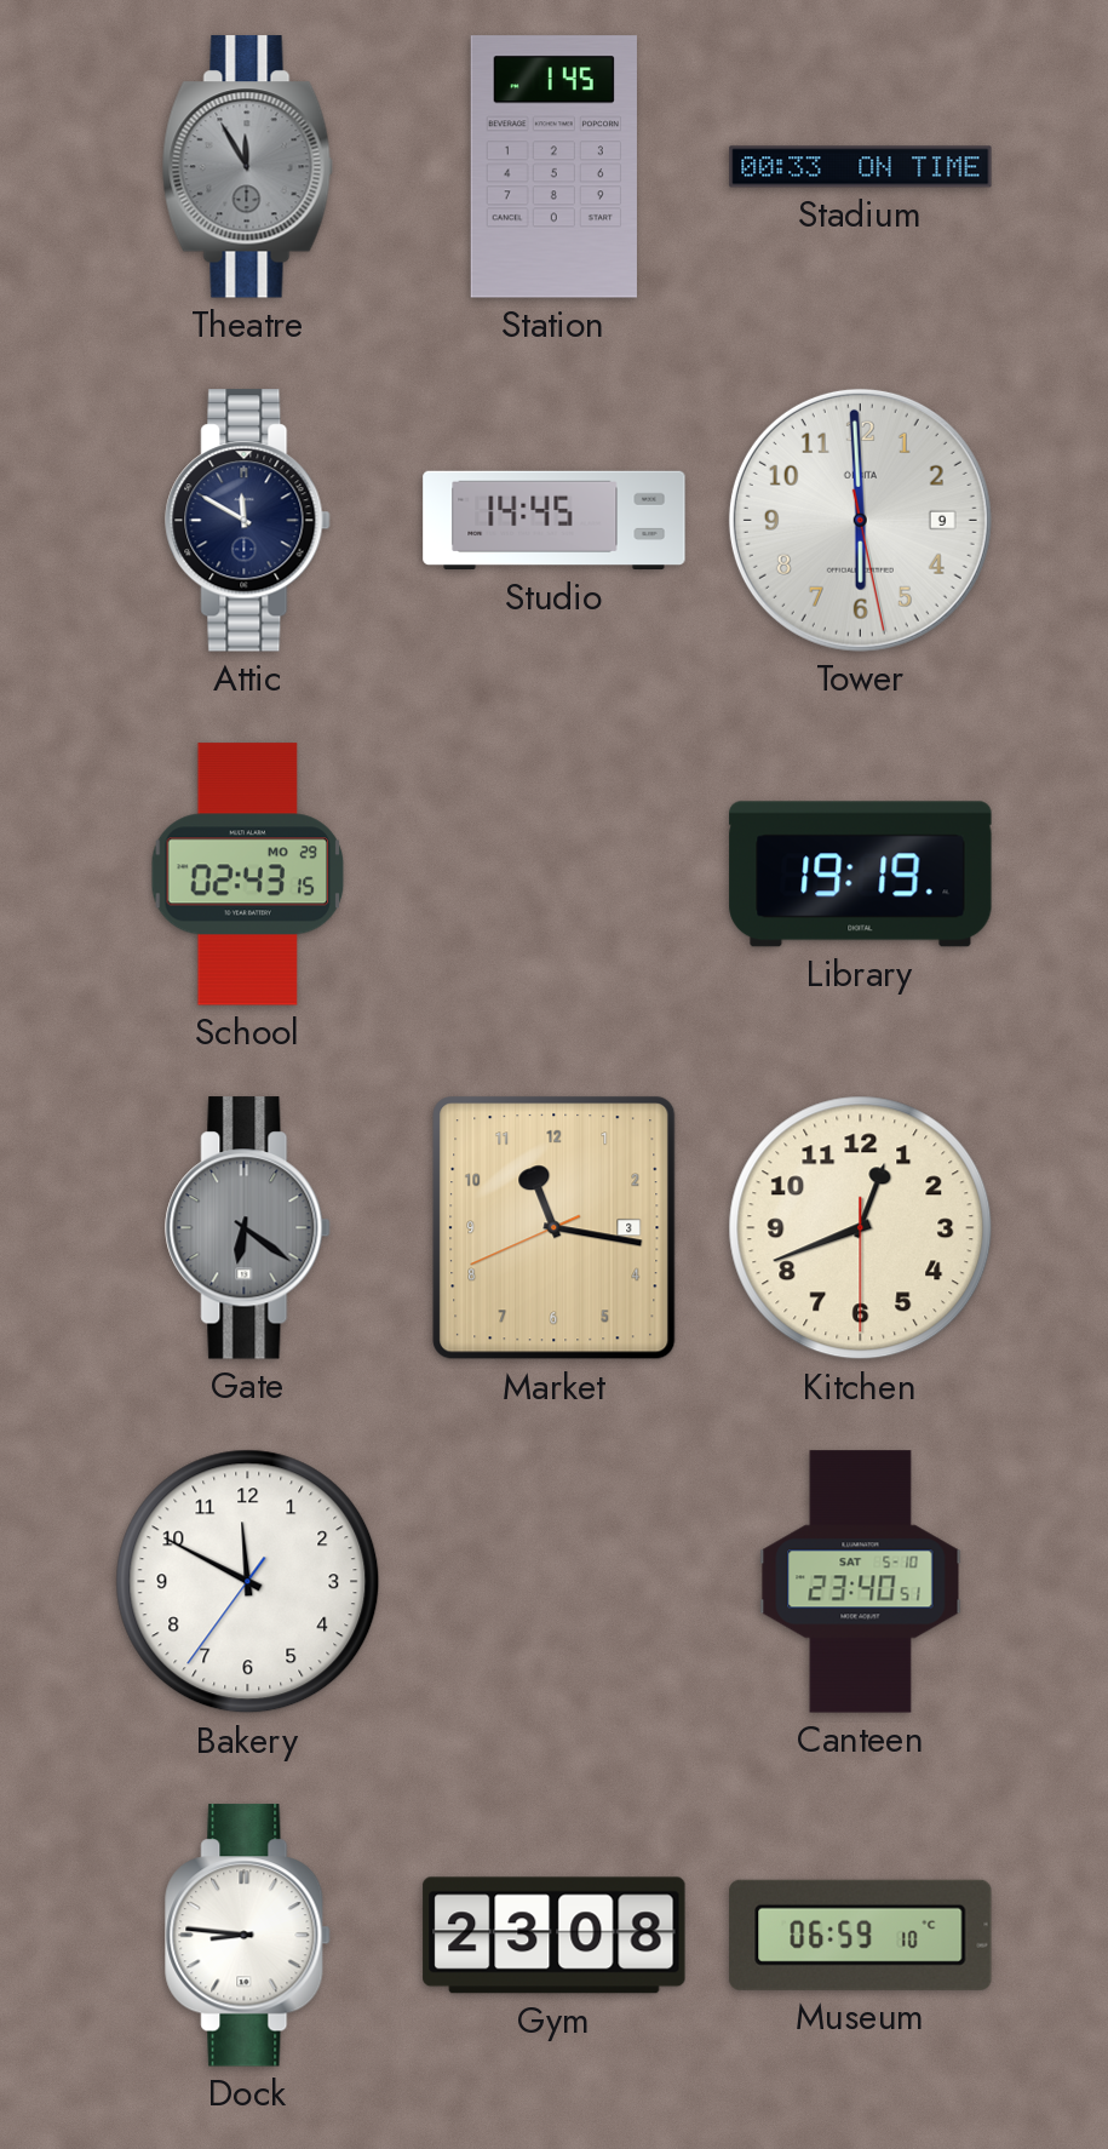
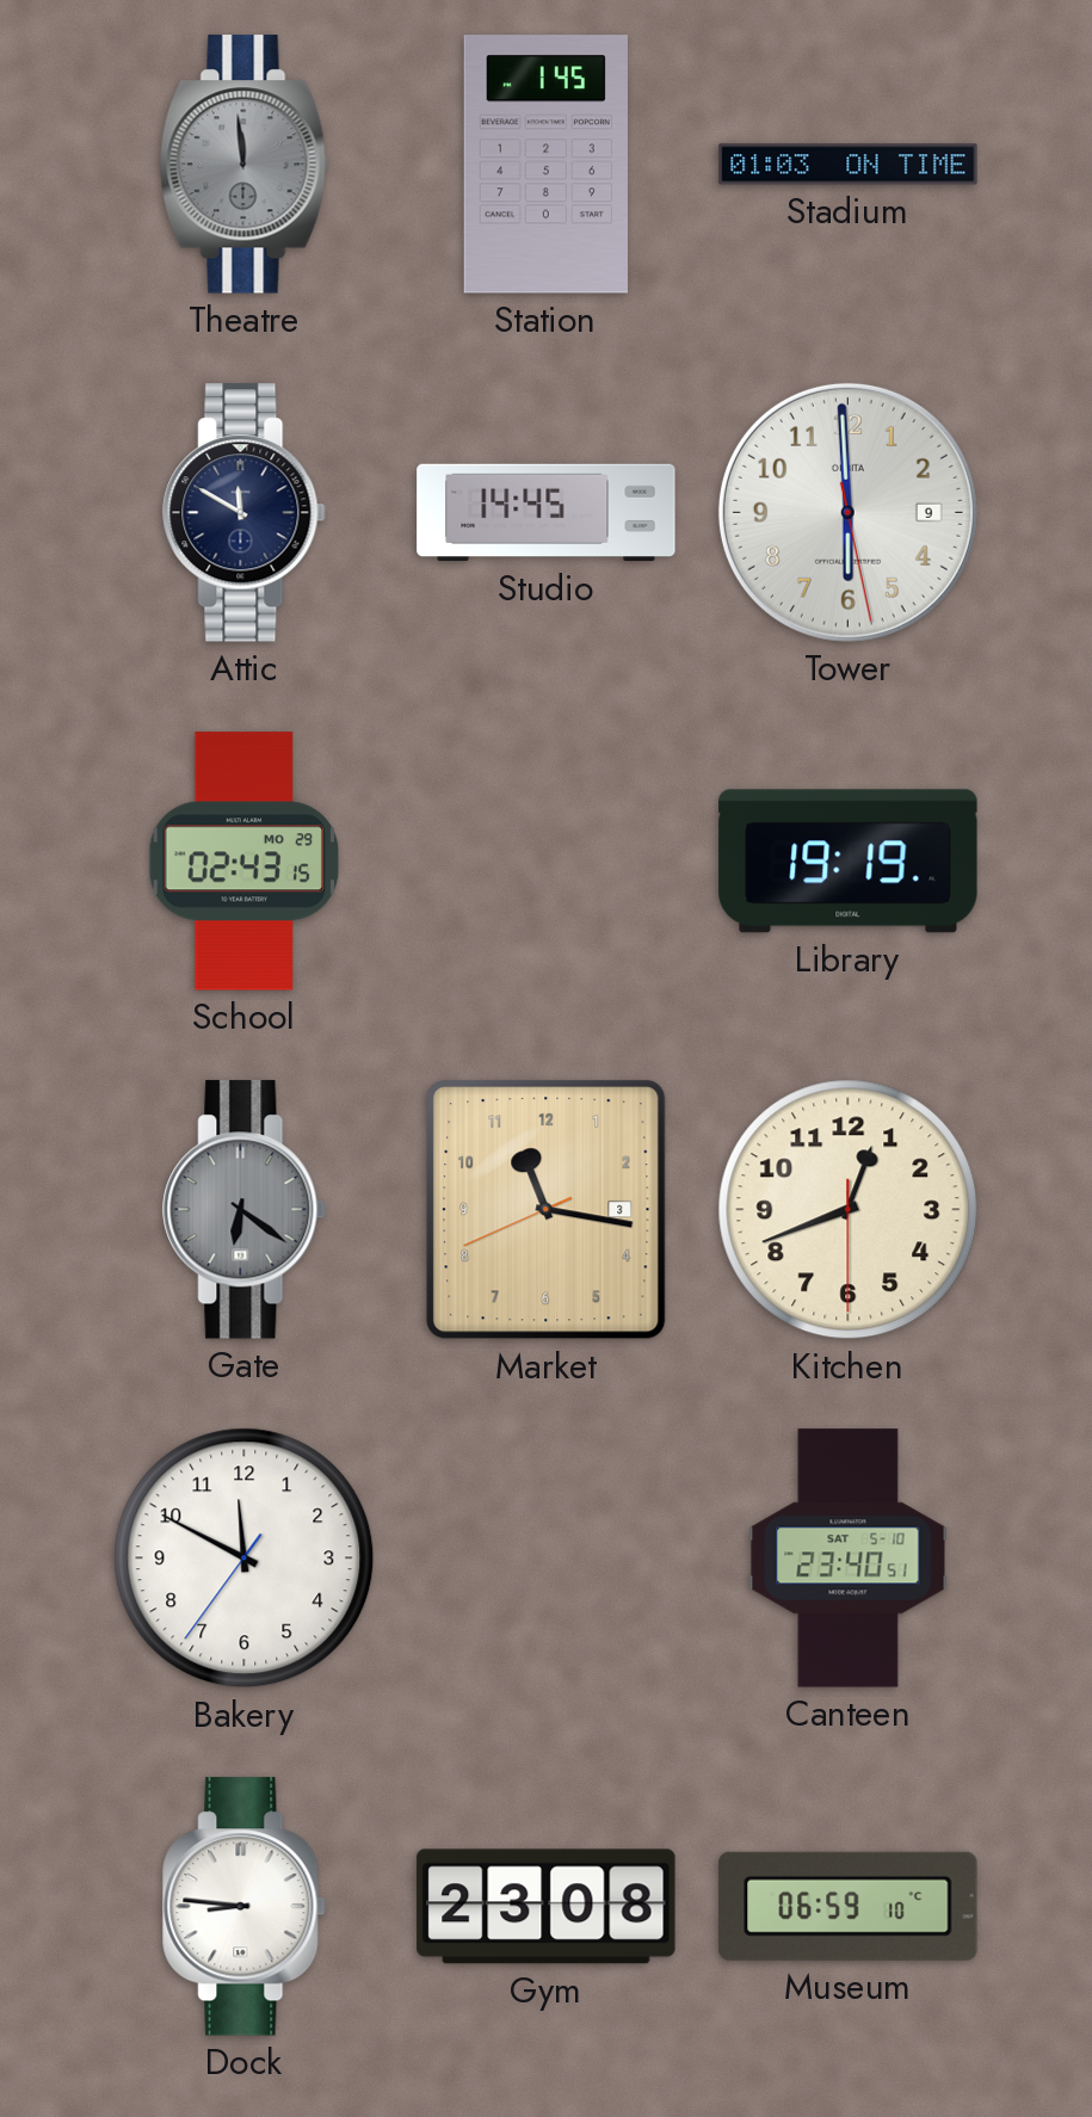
Theatre: 11:55 -> 11:59 (243, 165)
Stadium: 00:33 -> 01:03 (849, 165)
